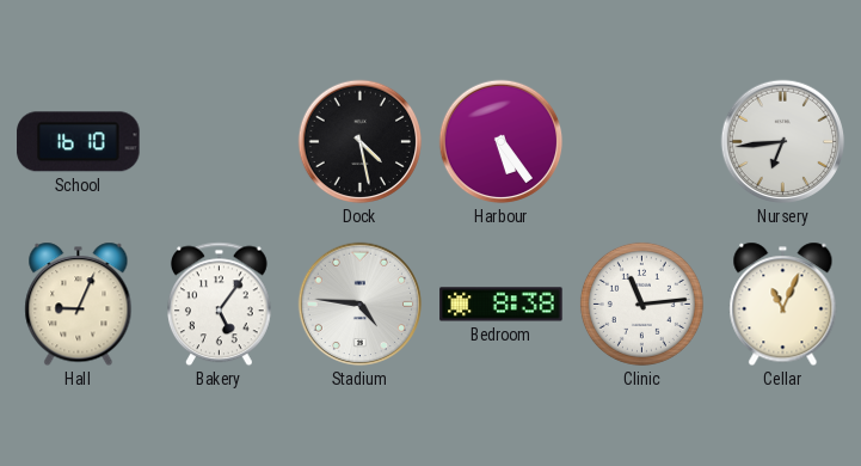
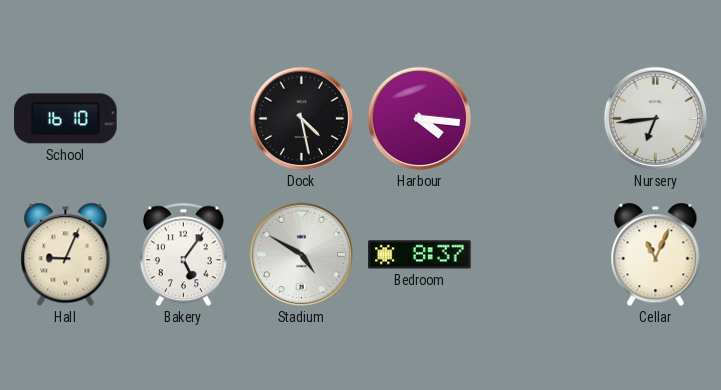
Harbour: 5:24 -> 4:16 (420, 119)
Stadium: 4:46 -> 4:50 (302, 255)
Bedroom: 8:38 -> 8:37 (420, 255)
Clinic: 11:14 -> none (641, 303)
